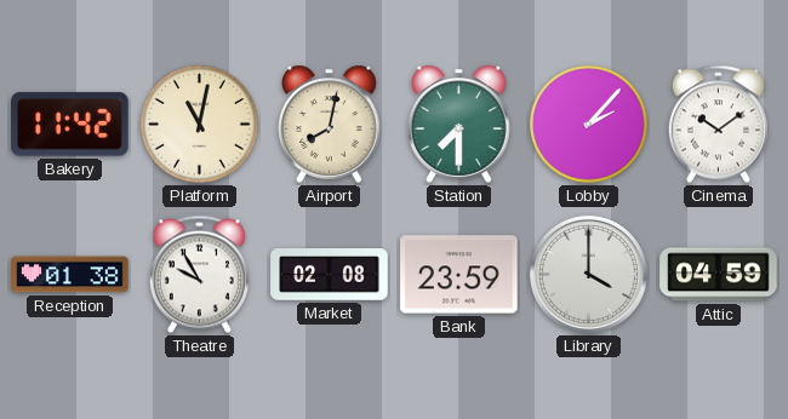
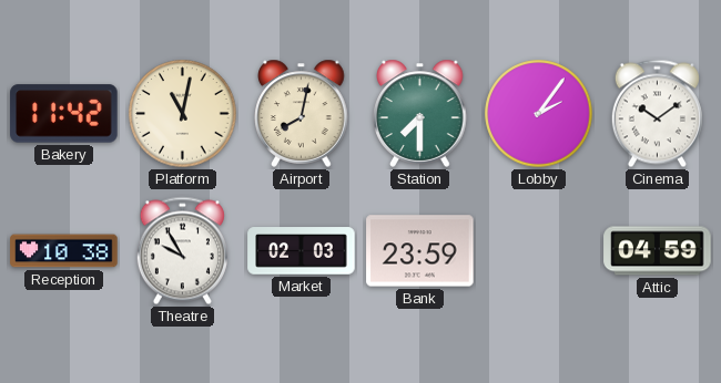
Lobby: 2:07 -> 2:06 (539, 114)
Reception: 01:38 -> 10:38 (64, 251)
Market: 02:08 -> 02:03 (302, 251)
Library: 4:00 -> none (588, 274)
